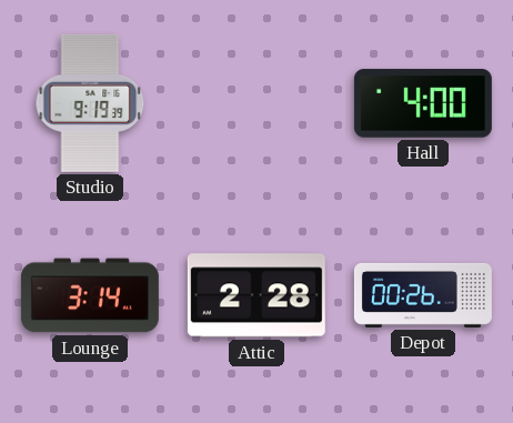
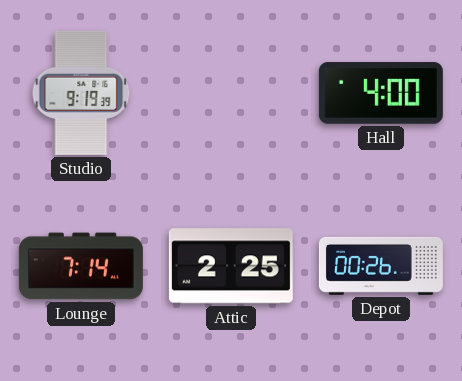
Lounge: 3:14 -> 7:14 (81, 266)
Attic: 2:28 -> 2:25 (231, 266)
